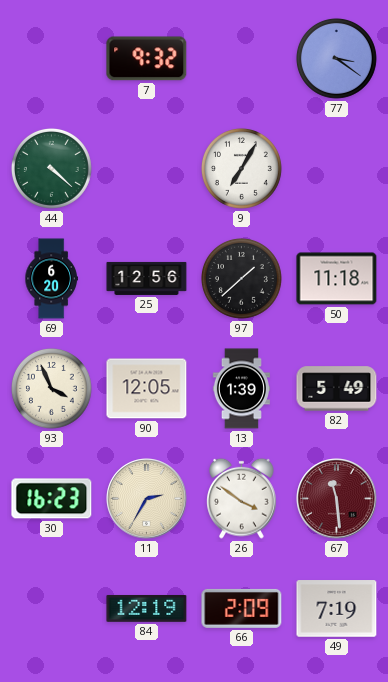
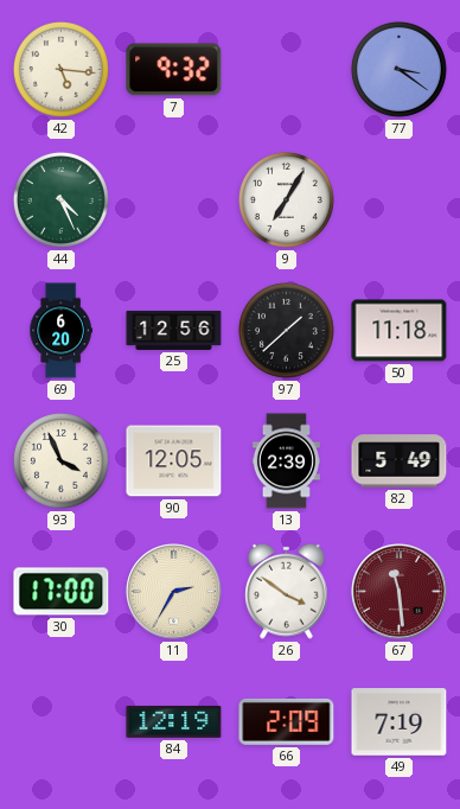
42: none -> 5:16 (60, 69)
44: 4:22 -> 4:26 (60, 199)
13: 1:39 -> 2:39 (286, 461)
30: 16:23 -> 17:00 (62, 592)
